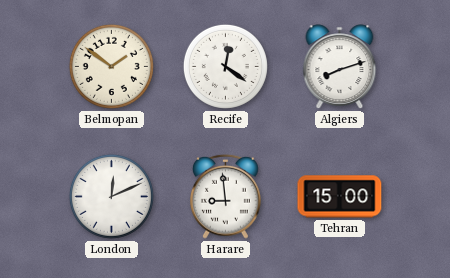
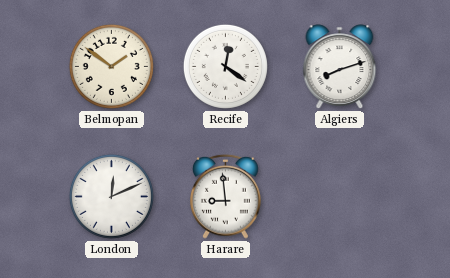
Tehran: 15:00 -> none (340, 197)
